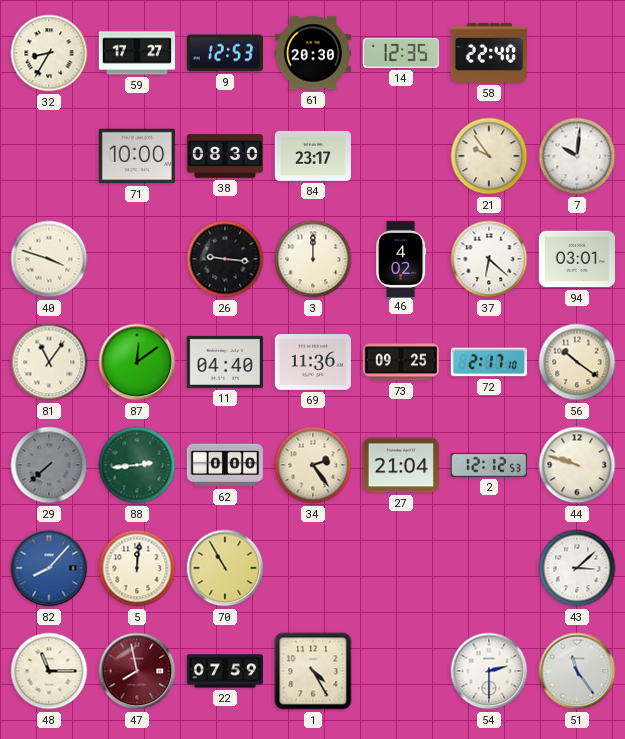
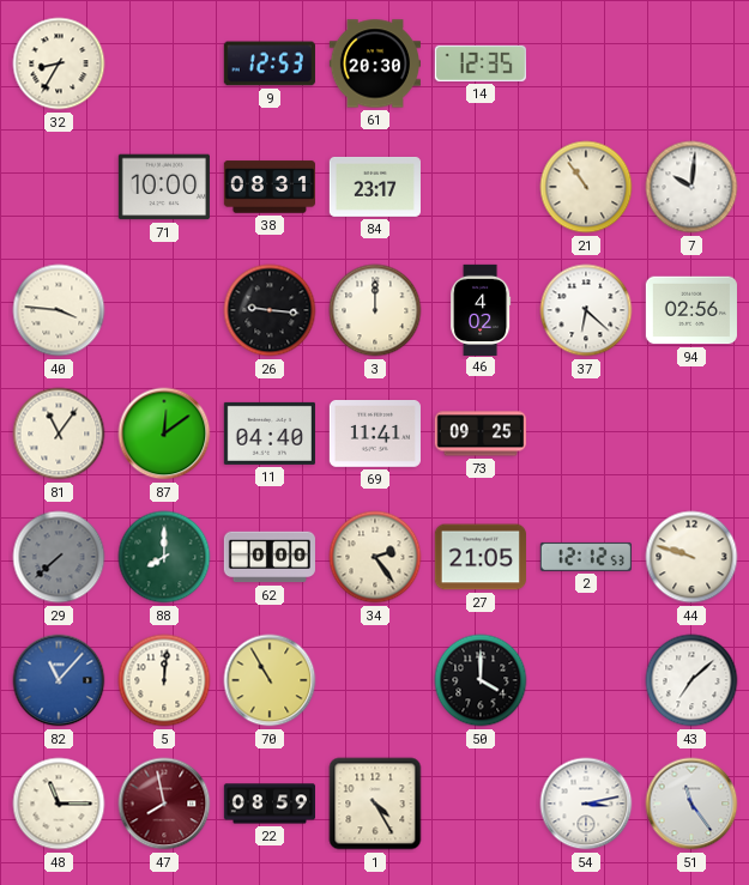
59: 17:27 -> none (136, 53)
58: 22:40 -> none (489, 53)
38: 08:30 -> 08:31 (270, 187)
21: 9:54 -> 10:54 (586, 187)
40: 3:48 -> 3:46 (59, 310)
94: 03:01 -> 02:56 (691, 310)
69: 11:36 -> 11:41 (375, 435)
72: 2:17 -> none (489, 362)
56: 10:21 -> none (577, 362)
88: 2:44 -> 8:00 (164, 557)
27: 21:04 -> 21:05 (481, 557)
82: 8:07 -> 11:07 (59, 680)
50: none -> 4:00 (481, 680)
43: 3:08 -> 7:08 (691, 680)
22: 07:59 -> 08:59 (268, 804)
54: 2:30 -> 3:13 (586, 804)
